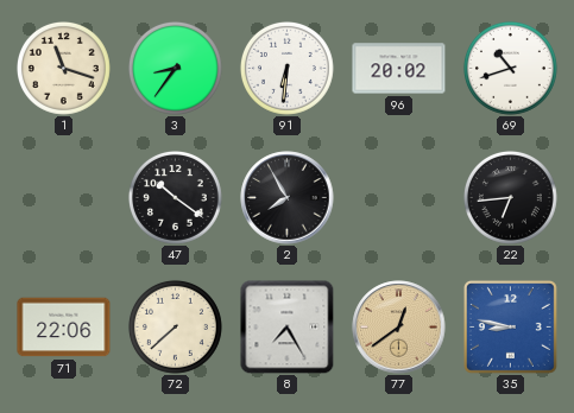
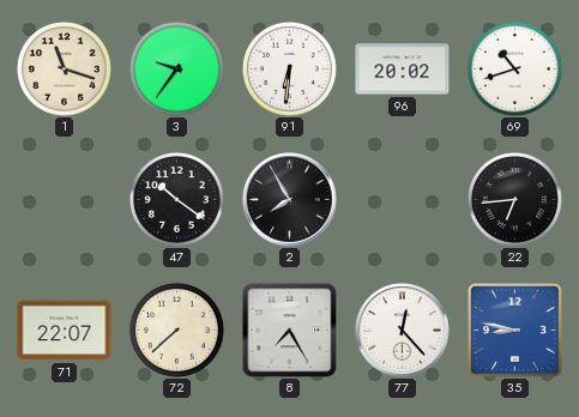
3: 8:36 -> 9:36 (176, 68)
71: 22:06 -> 22:07 (65, 331)
77: 12:39 -> 12:23 (403, 331)
77 dial: champagne -> white (403, 331)
